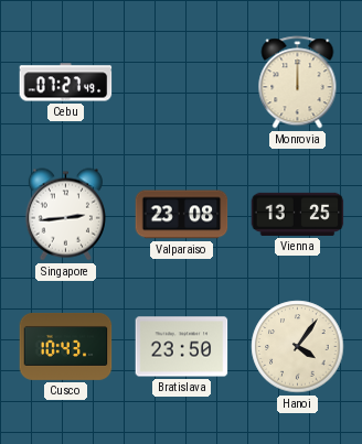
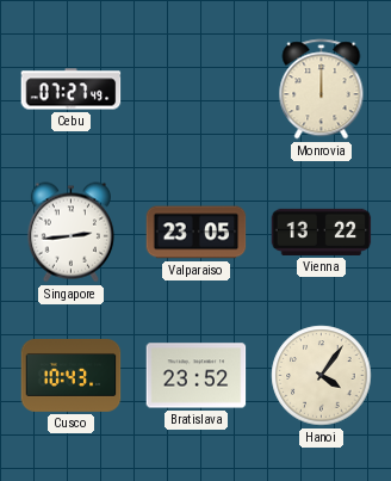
Valparaiso: 23:08 -> 23:05 (197, 233)
Vienna: 13:25 -> 13:22 (322, 232)
Bratislava: 23:50 -> 23:52 (197, 376)
